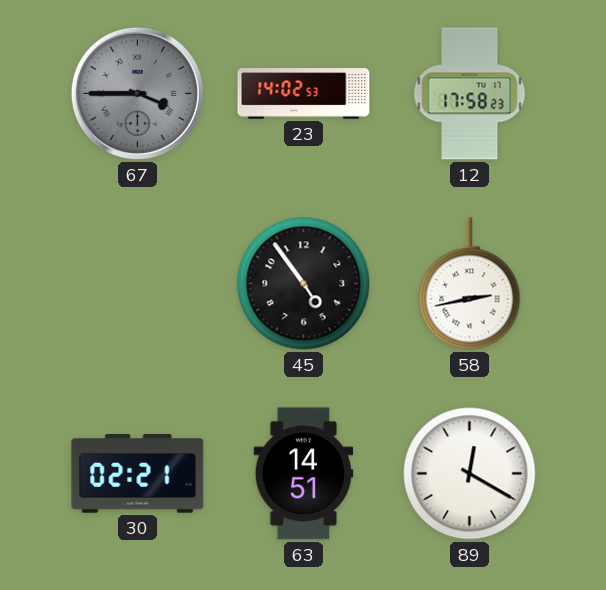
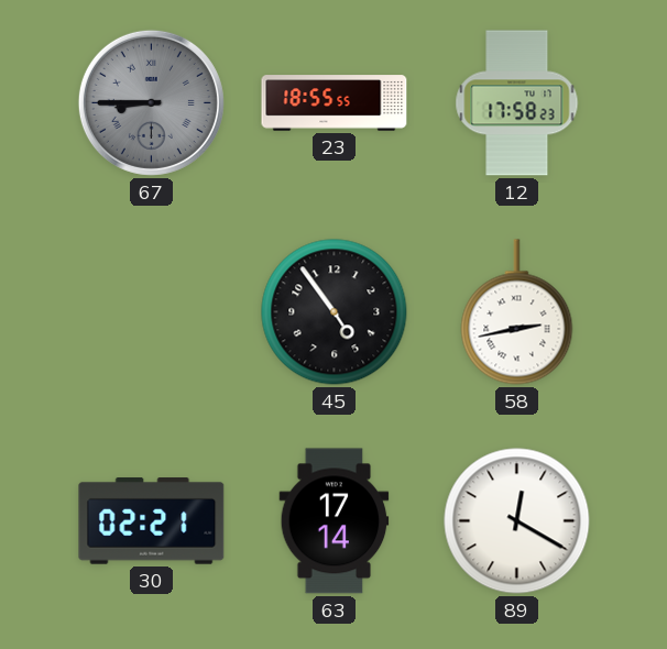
67: 3:45 -> 8:45 (151, 102)
23: 14:02 -> 18:55 (335, 103)
63: 14:51 -> 17:14 (335, 521)
